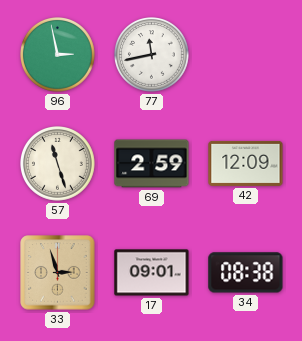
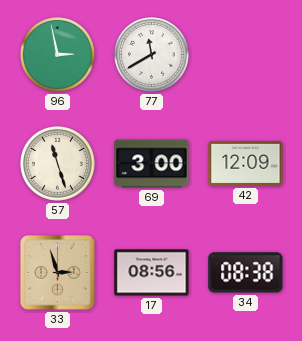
77: 11:43 -> 11:40 (152, 55)
69: 2:59 -> 3:00 (152, 164)
17: 09:01 -> 08:56 (152, 273)
